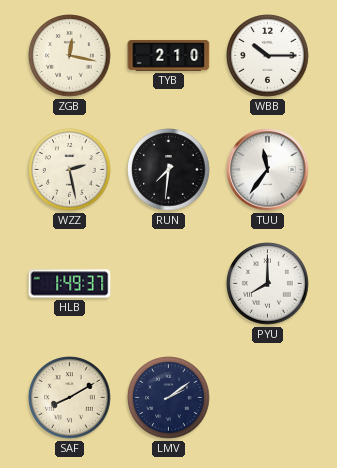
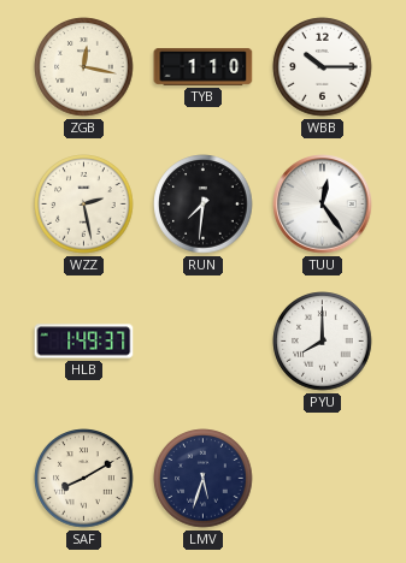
TYB: 2:10 -> 1:10 (204, 66)
TUU: 11:36 -> 12:24 (323, 205)
LMV: 2:09 -> 5:33 (204, 479)
